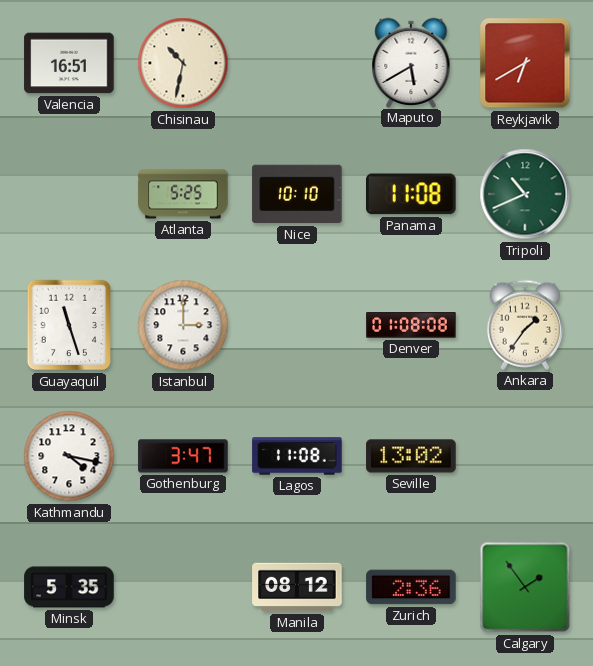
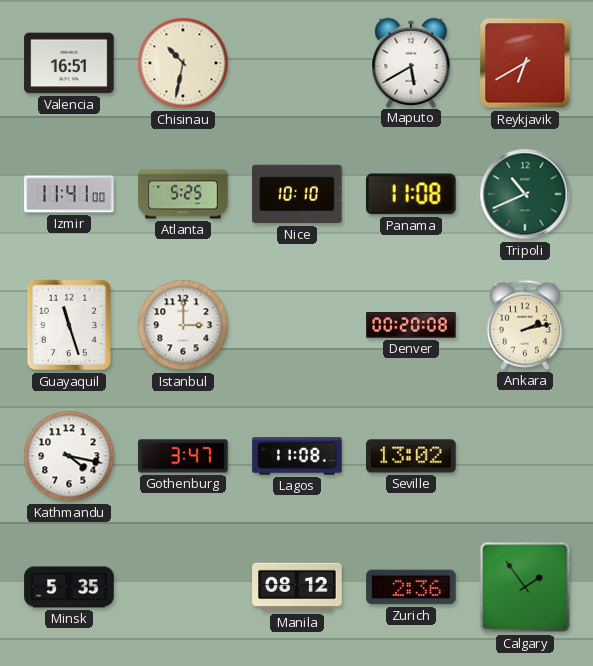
Izmir: none -> 11:41 (69, 194)
Denver: 01:08 -> 00:20 (411, 325)
Ankara: 1:36 -> 2:13 (525, 325)
